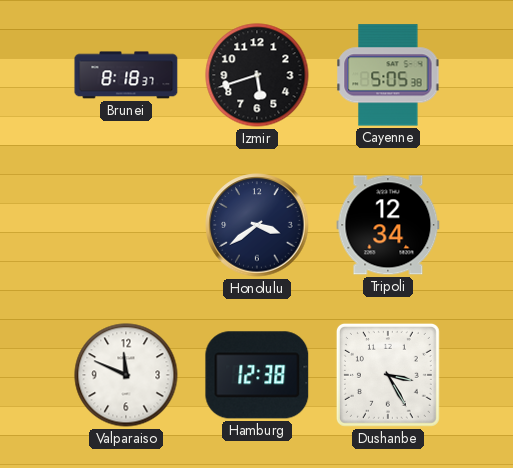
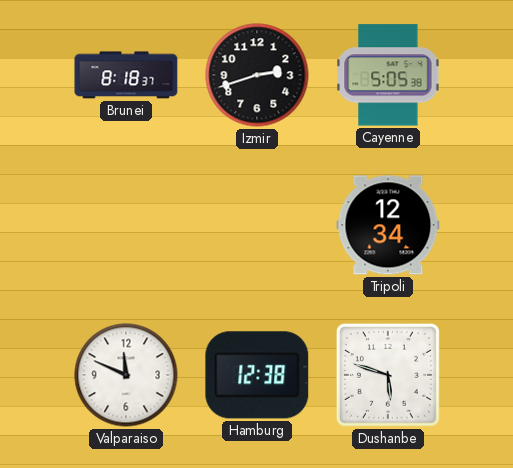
Izmir: 5:42 -> 2:42 (257, 75)
Honolulu: 3:39 -> none (257, 225)
Dushanbe: 3:25 -> 5:48 (388, 375)
